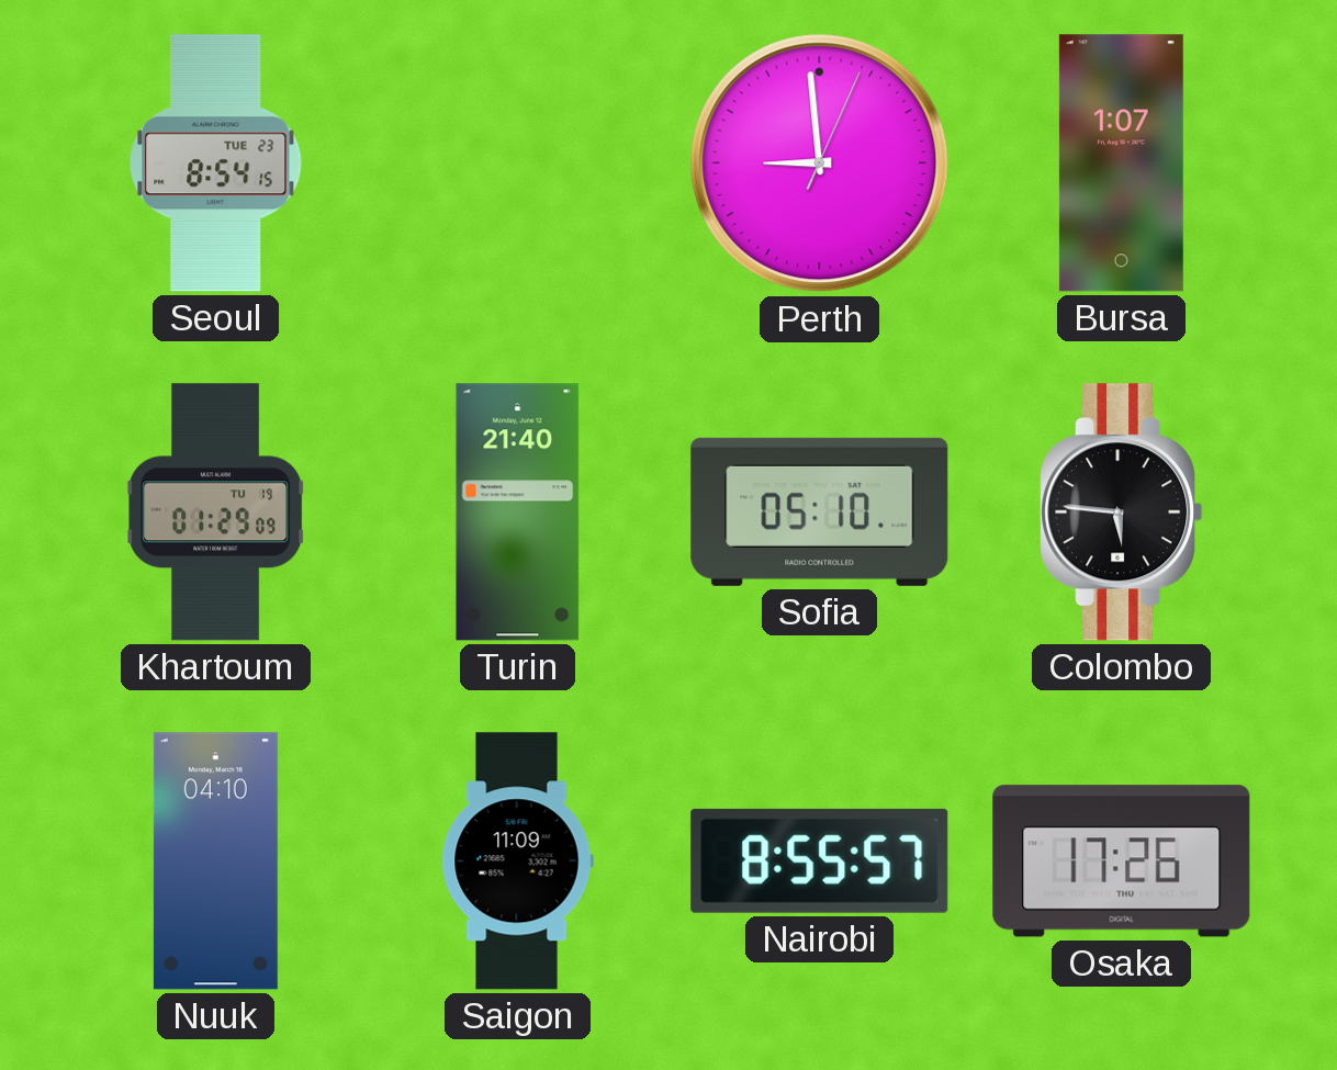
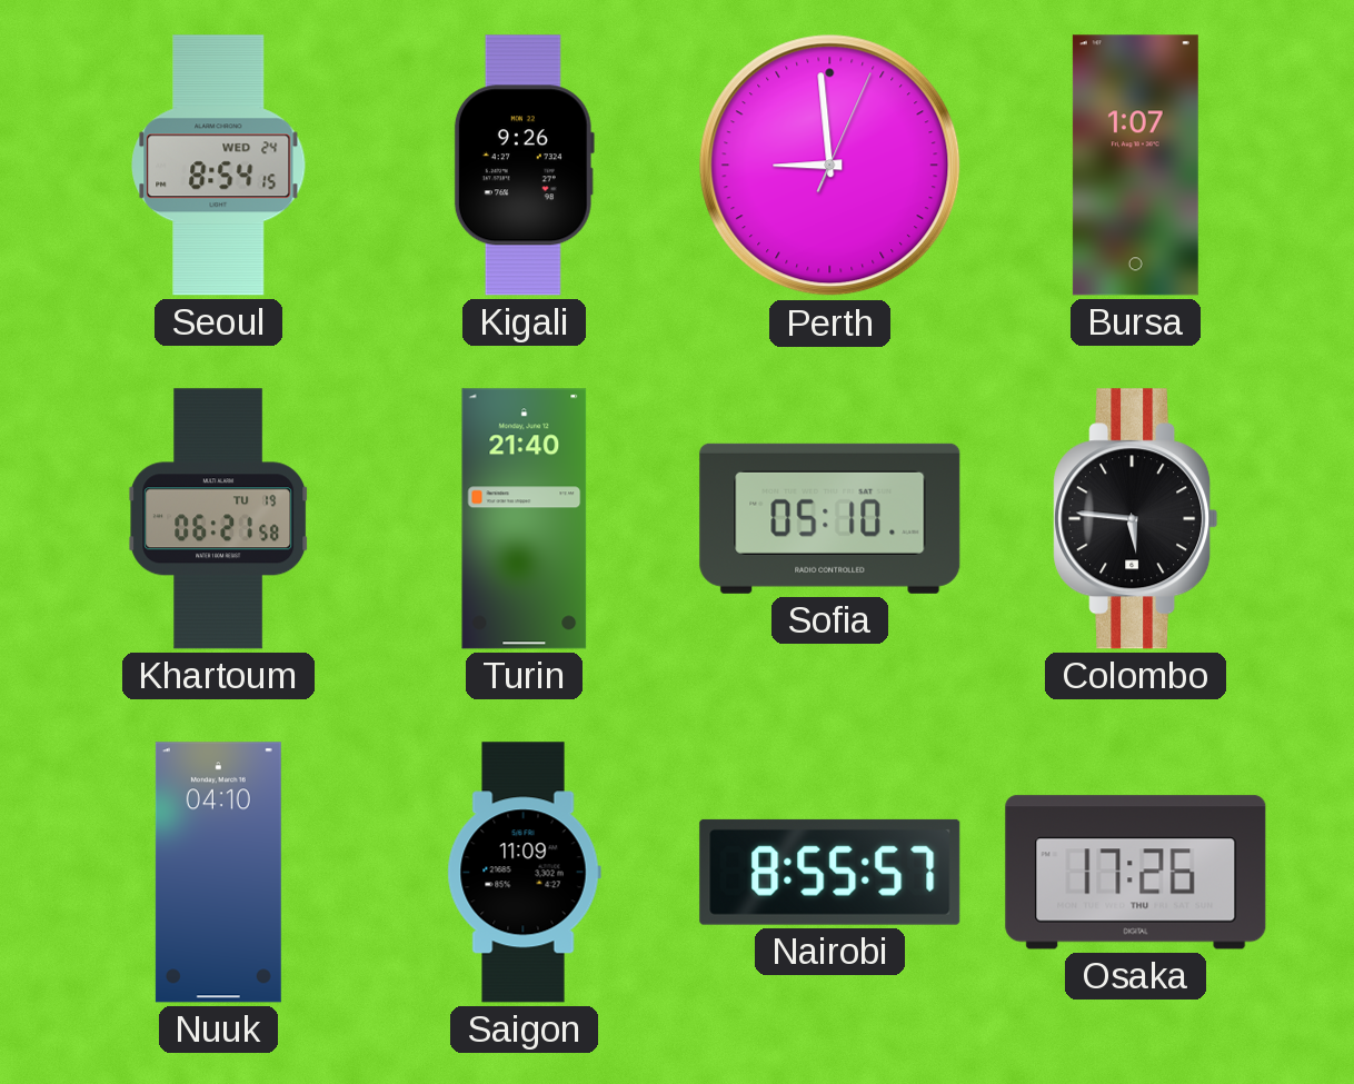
Seoul date: TUE 23 -> WED 24 (219, 166)
Kigali: none -> 9:26 (524, 166)
Khartoum: 01:29 -> 06:21 (219, 519)
